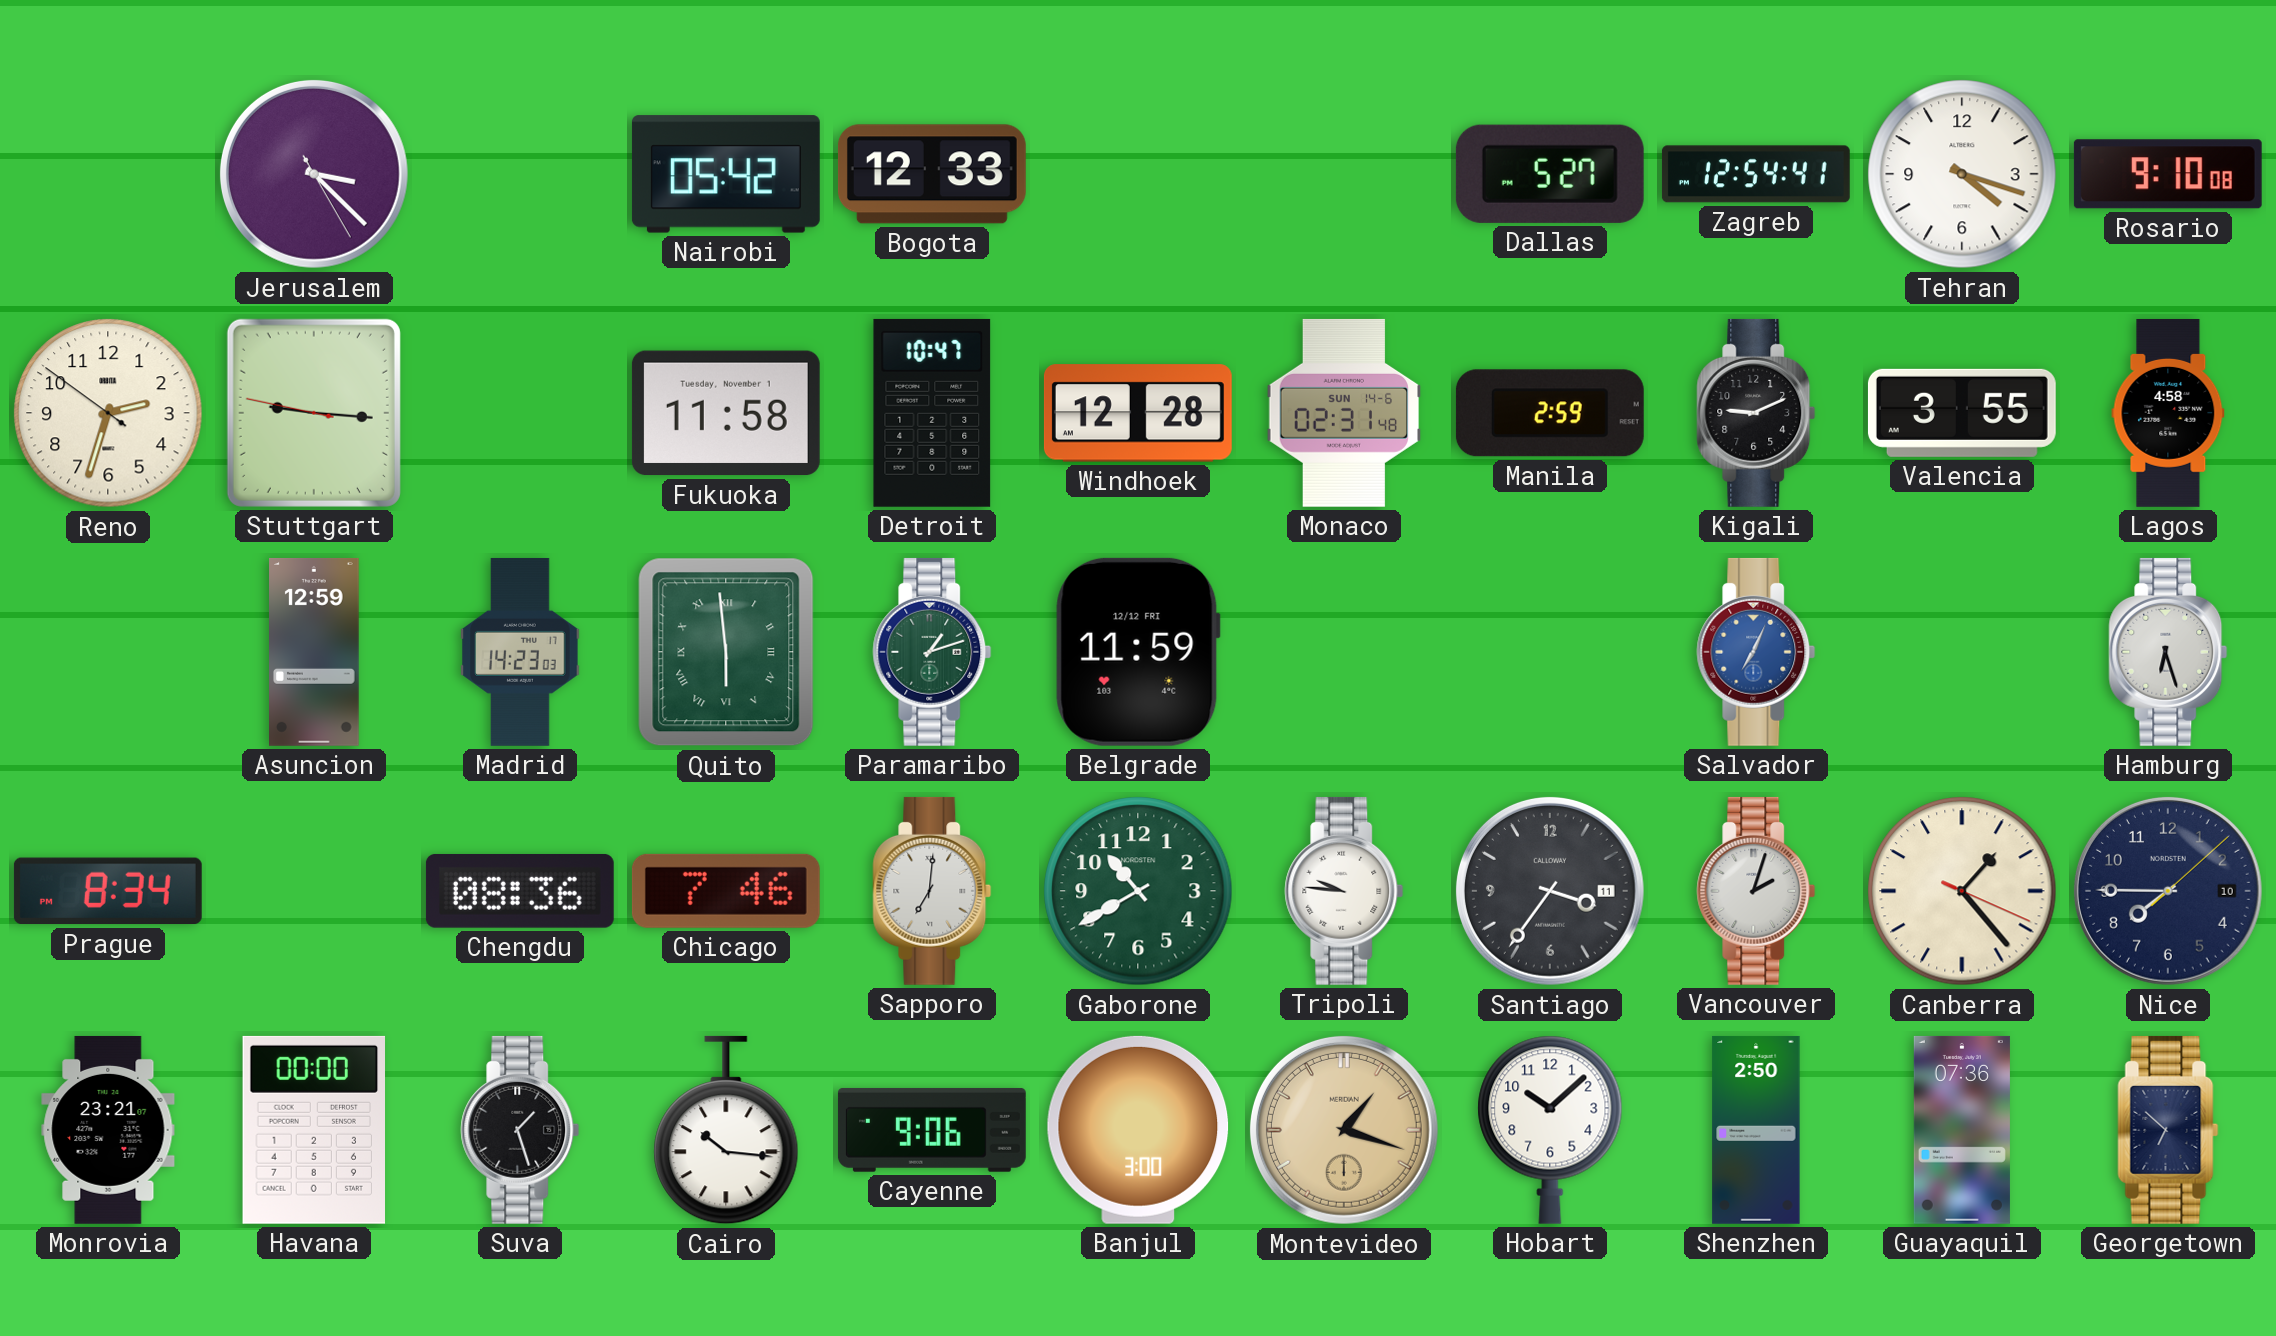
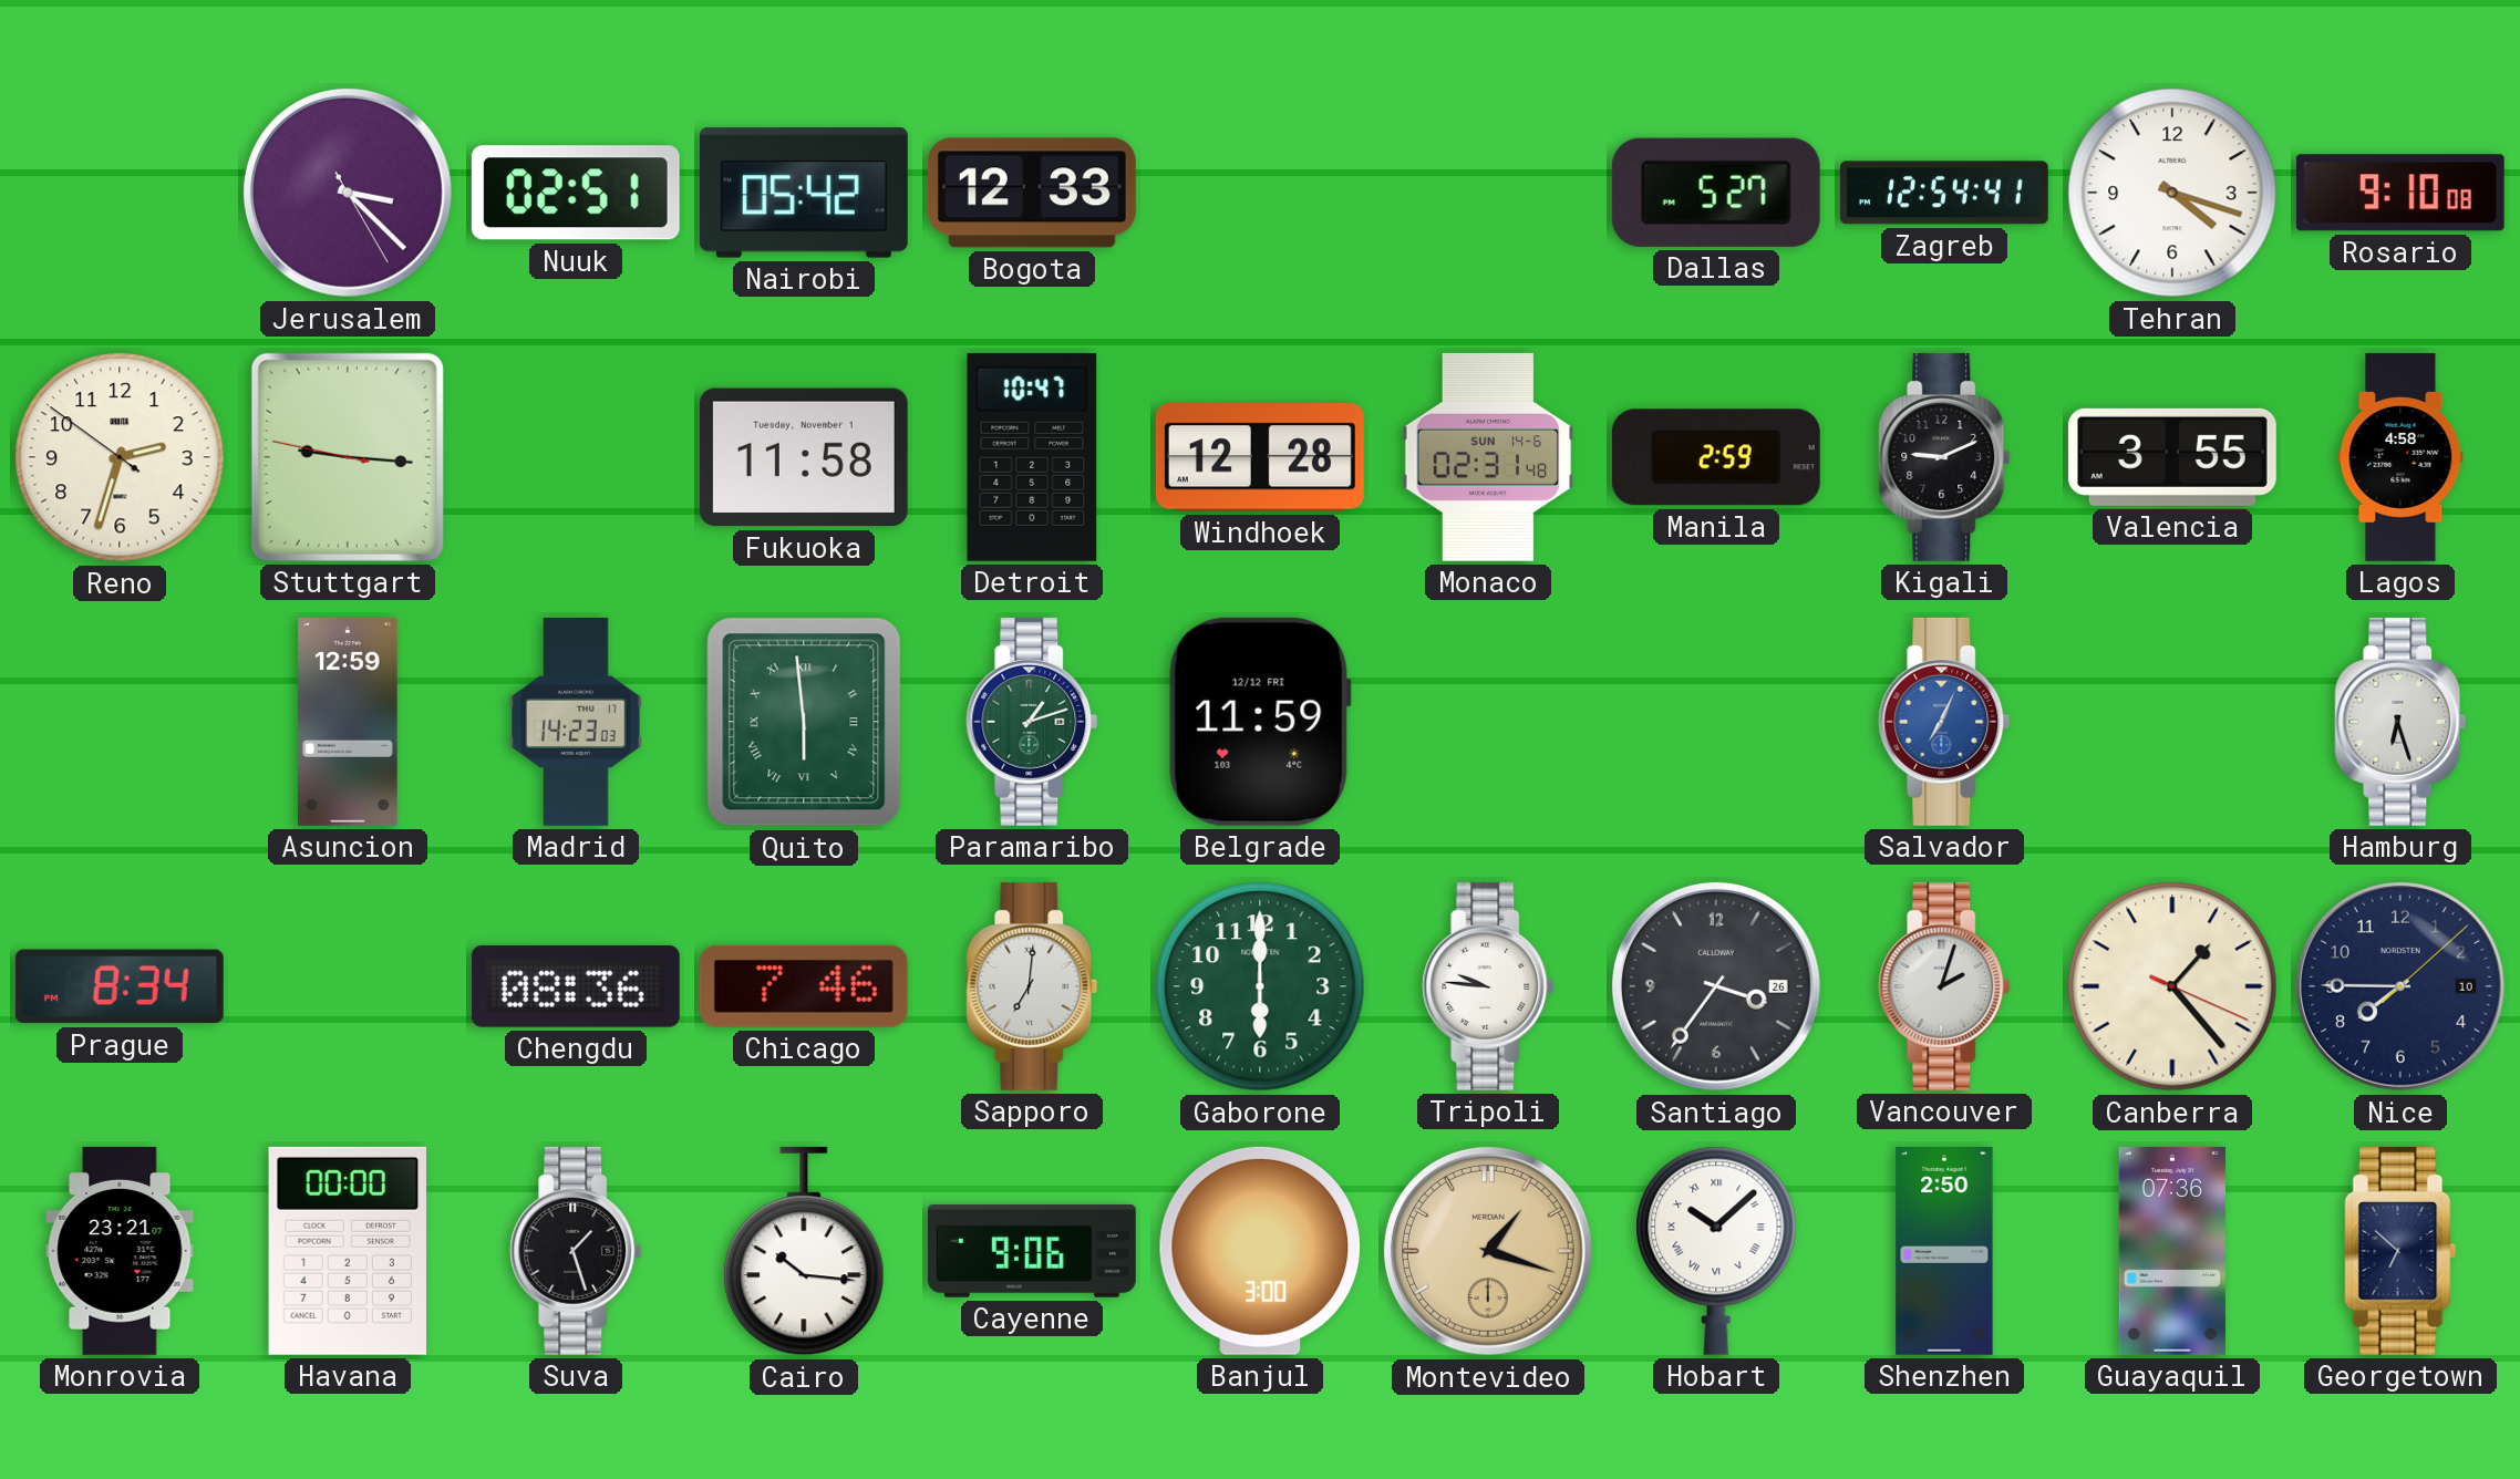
Nuuk: none -> 02:51 (576, 193)
Gaborone: 10:40 -> 6:00 (1260, 986)
Santiago date: 11 -> 26 (1716, 986)
Hobart numerals: Arabic -> Roman (1716, 1251)
